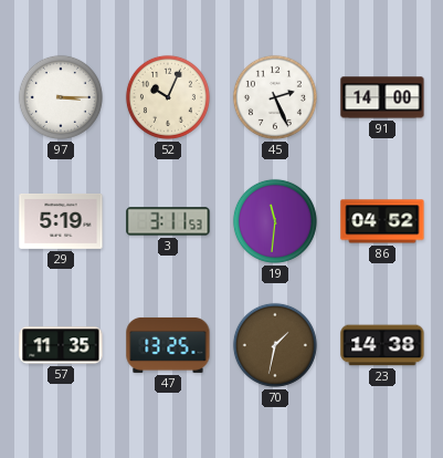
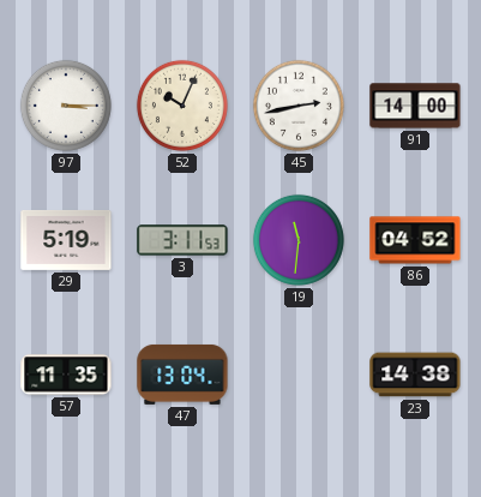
45: 2:26 -> 2:43 (299, 106)
47: 13:25 -> 13:04 (182, 375)
70: 1:32 -> none (275, 345)
